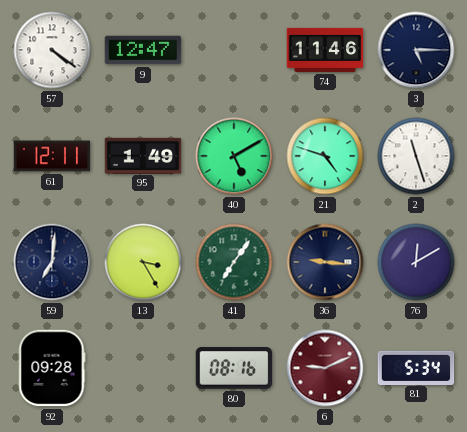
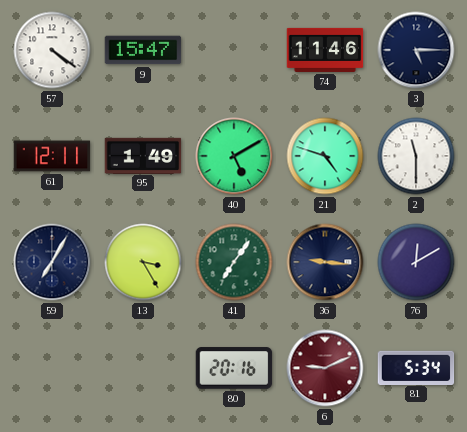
9: 12:47 -> 15:47 (143, 50)
2: 11:27 -> 11:30 (416, 156)
59: 7:01 -> 7:05 (52, 262)
92: 09:28 -> none (52, 368)
80: 08:16 -> 20:16 (234, 368)
